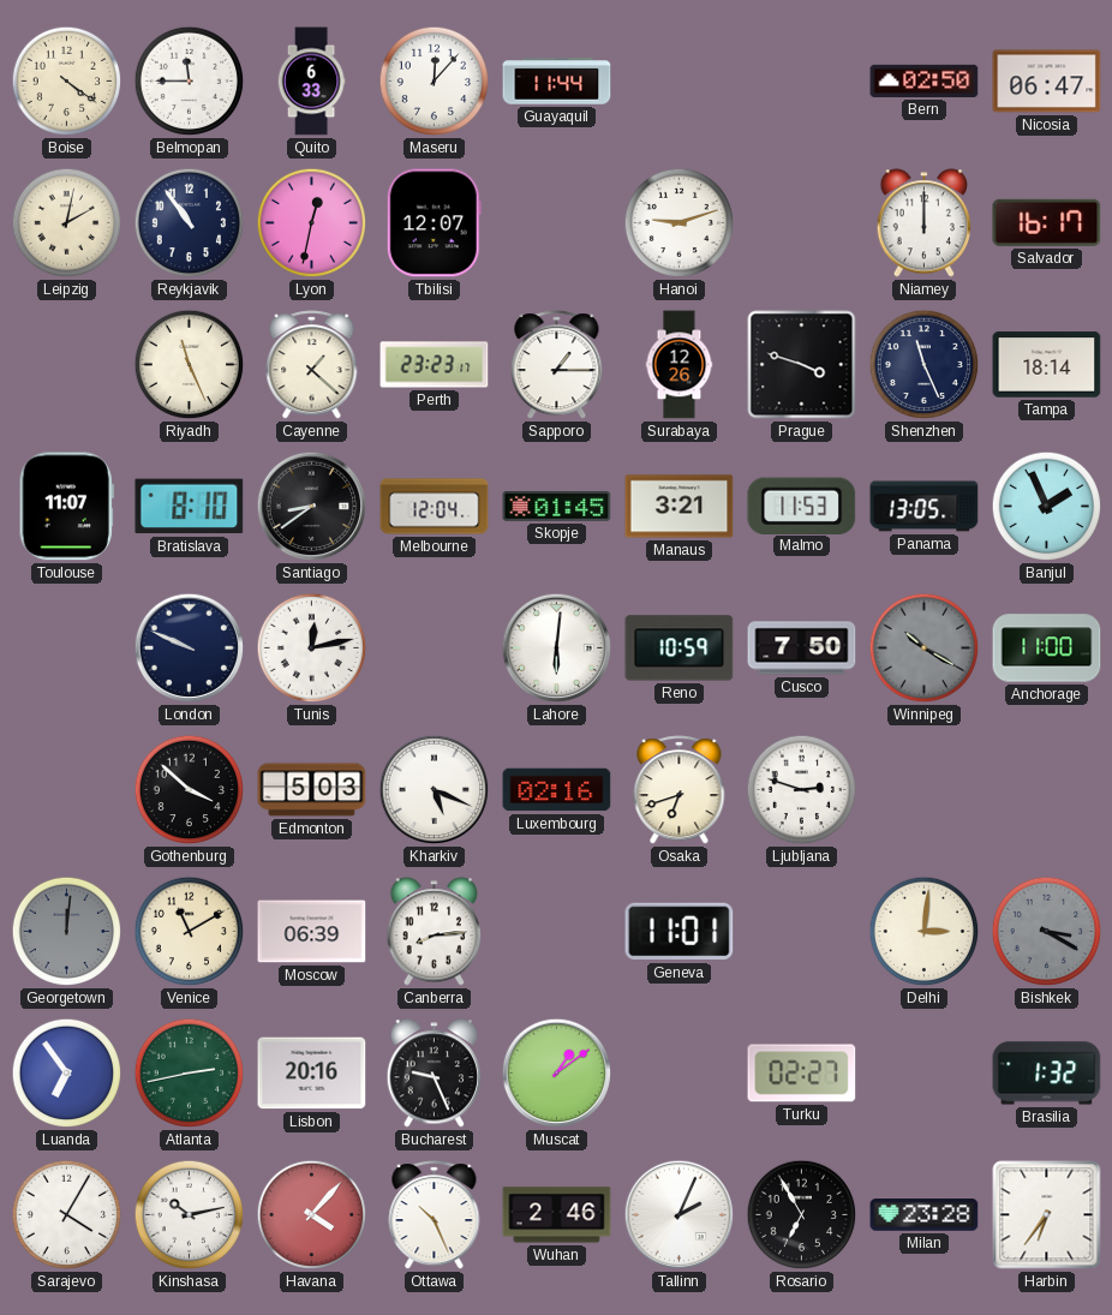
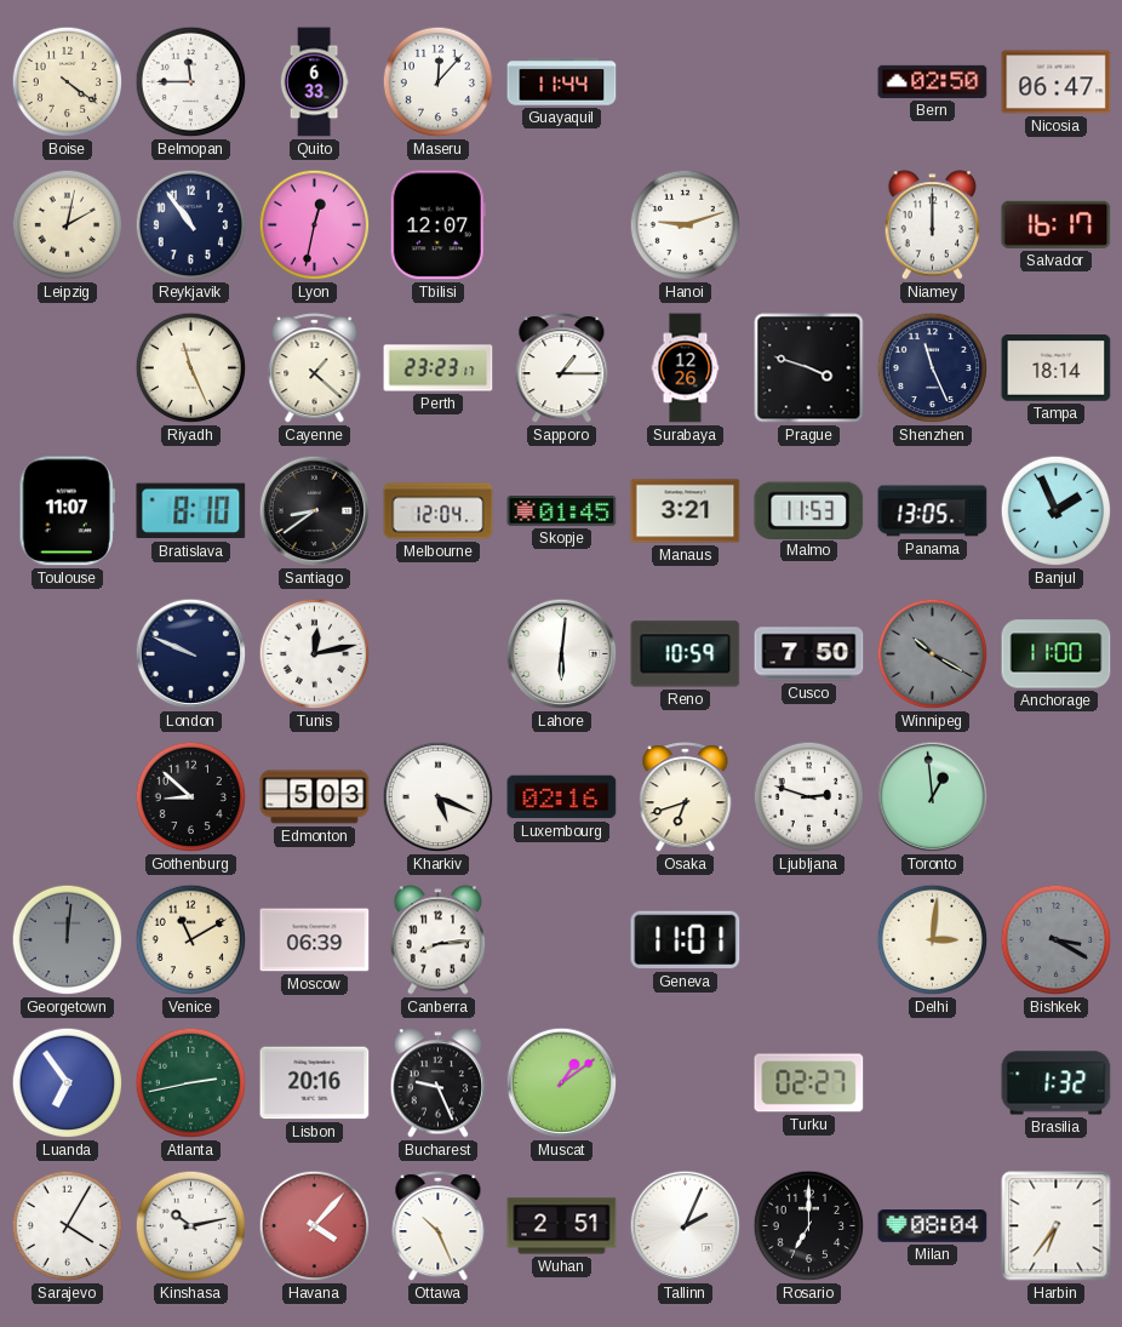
Gothenburg: 3:52 -> 8:52 (191, 797)
Toronto: none -> 12:59 (933, 797)
Wuhan: 2:46 -> 2:51 (562, 1226)
Rosario: 6:55 -> 7:00 (809, 1226)
Milan: 23:28 -> 08:04 (933, 1226)
